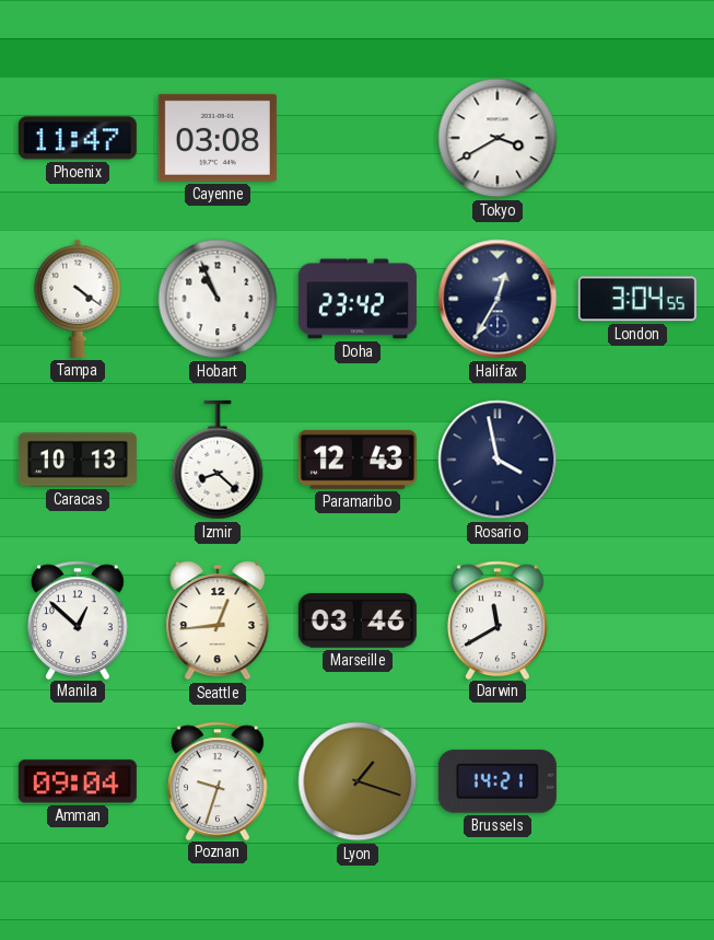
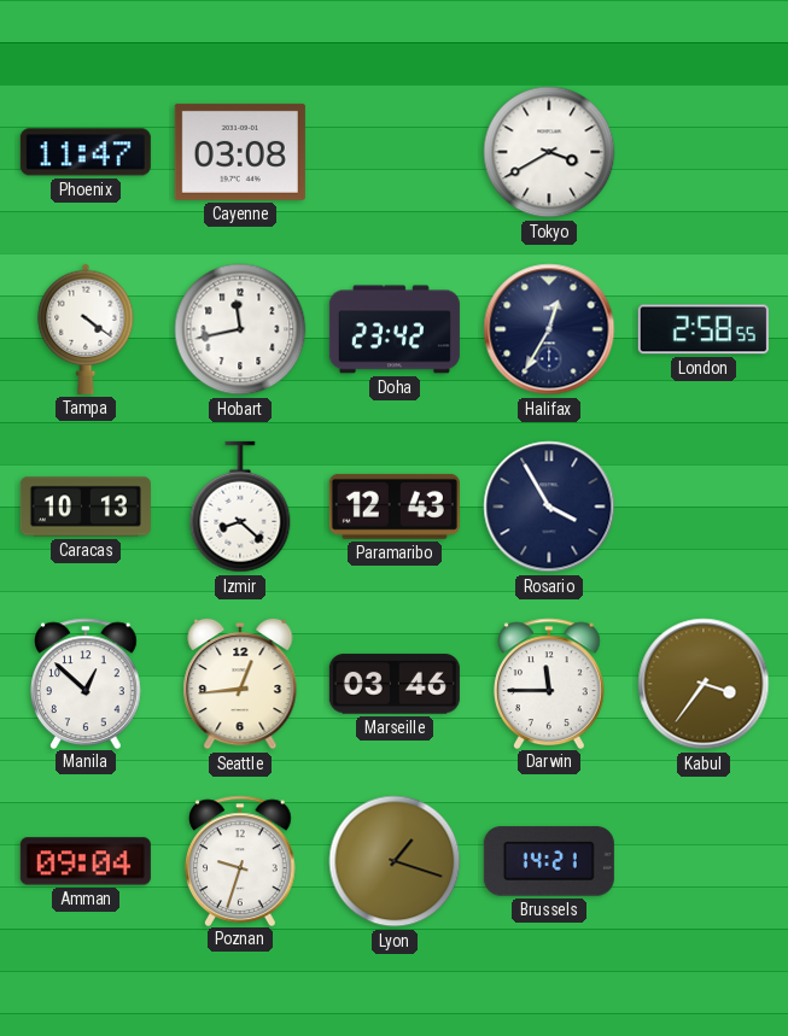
Hobart: 10:56 -> 11:43 (240, 329)
London: 3:04 -> 2:58 (704, 329)
Rosario: 3:58 -> 3:55 (549, 507)
Darwin: 11:40 -> 11:45 (550, 683)
Kabul: none -> 3:36 (704, 684)
